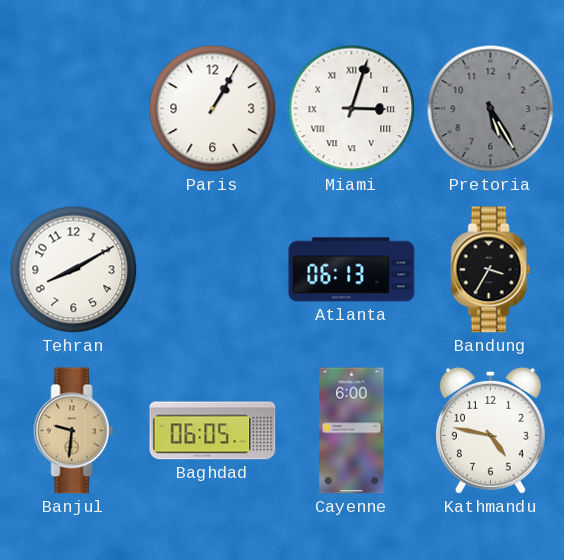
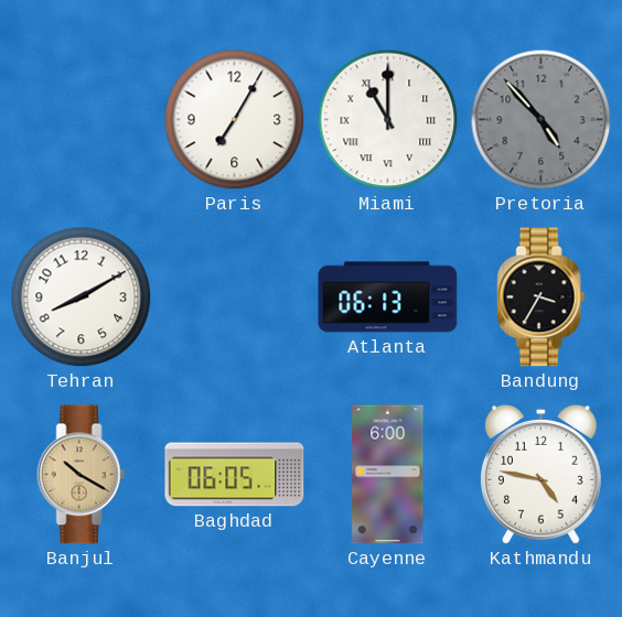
Paris: 1:05 -> 7:05 (235, 120)
Miami: 3:03 -> 11:00 (388, 120)
Pretoria: 5:25 -> 4:53 (541, 120)
Banjul: 9:31 -> 10:20 (82, 475)
